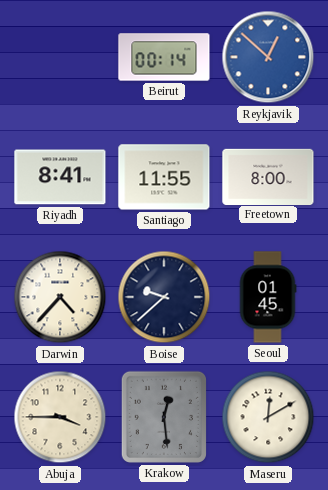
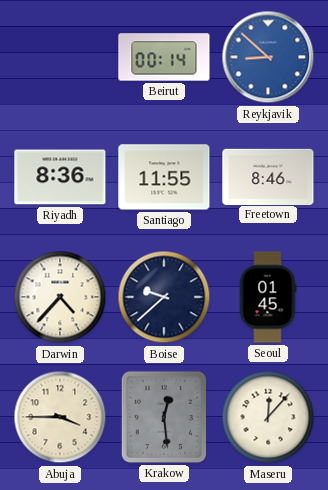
Reykjavik: 12:52 -> 8:52 (268, 57)
Riyadh: 8:41 -> 8:36 (60, 177)
Freetown: 8:00 -> 8:46 (268, 176)
Maseru: 12:10 -> 12:07 (268, 417)
